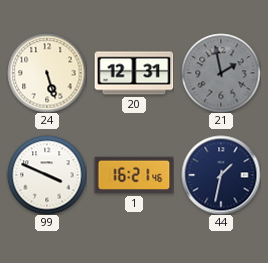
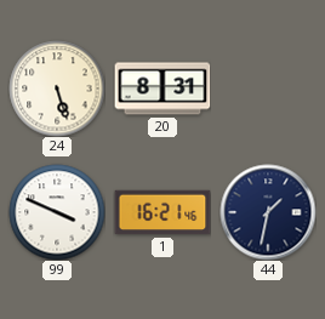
20: 12:31 -> 8:31 (162, 89)
21: 1:58 -> none (221, 73)
